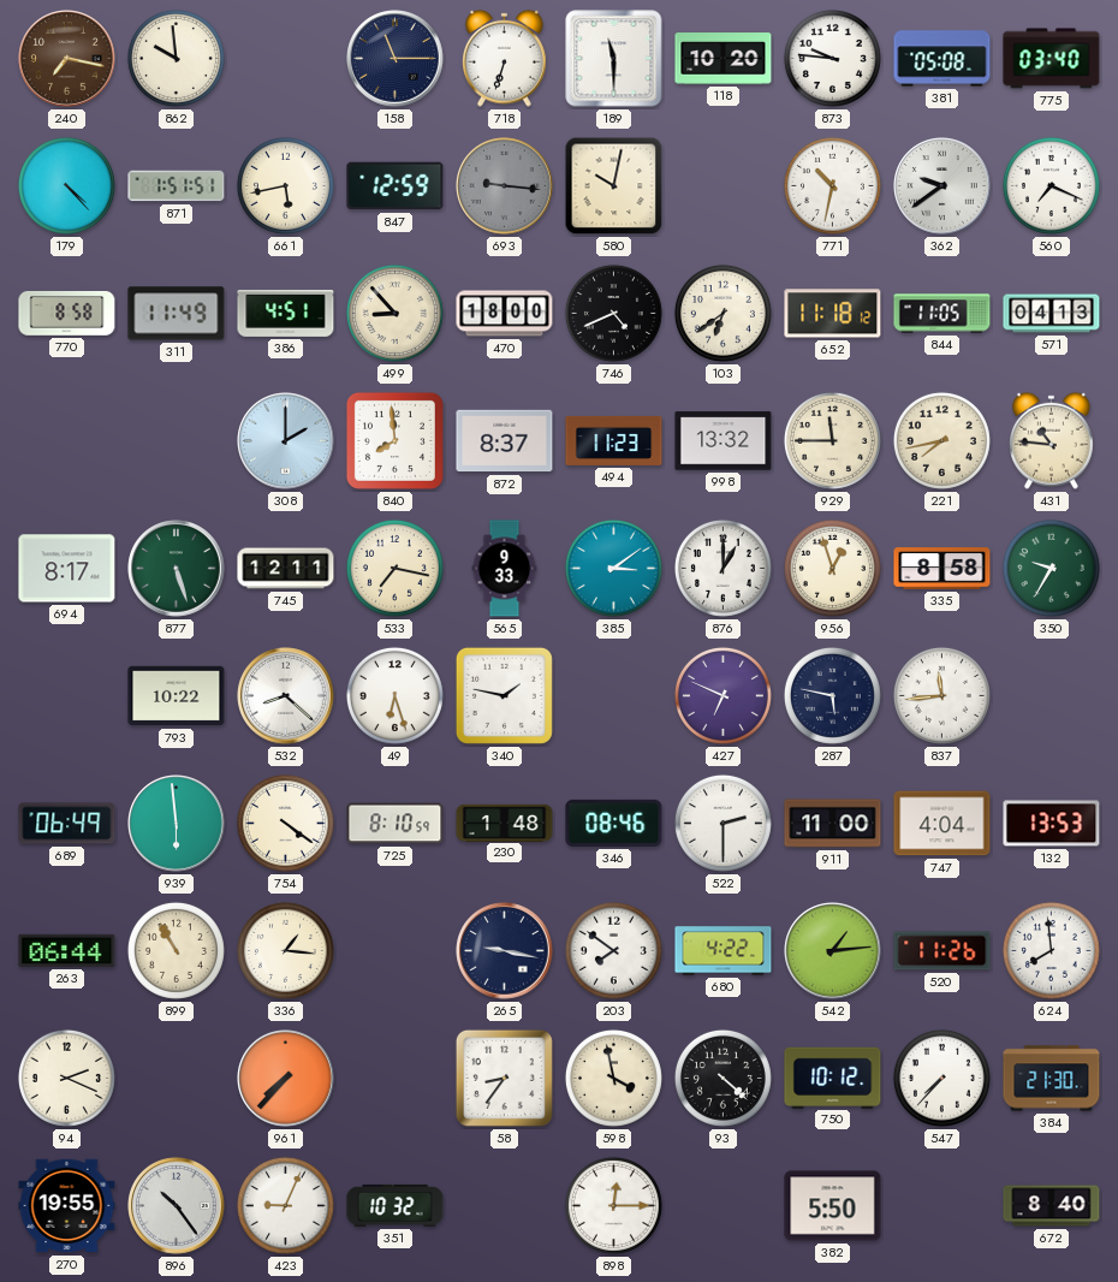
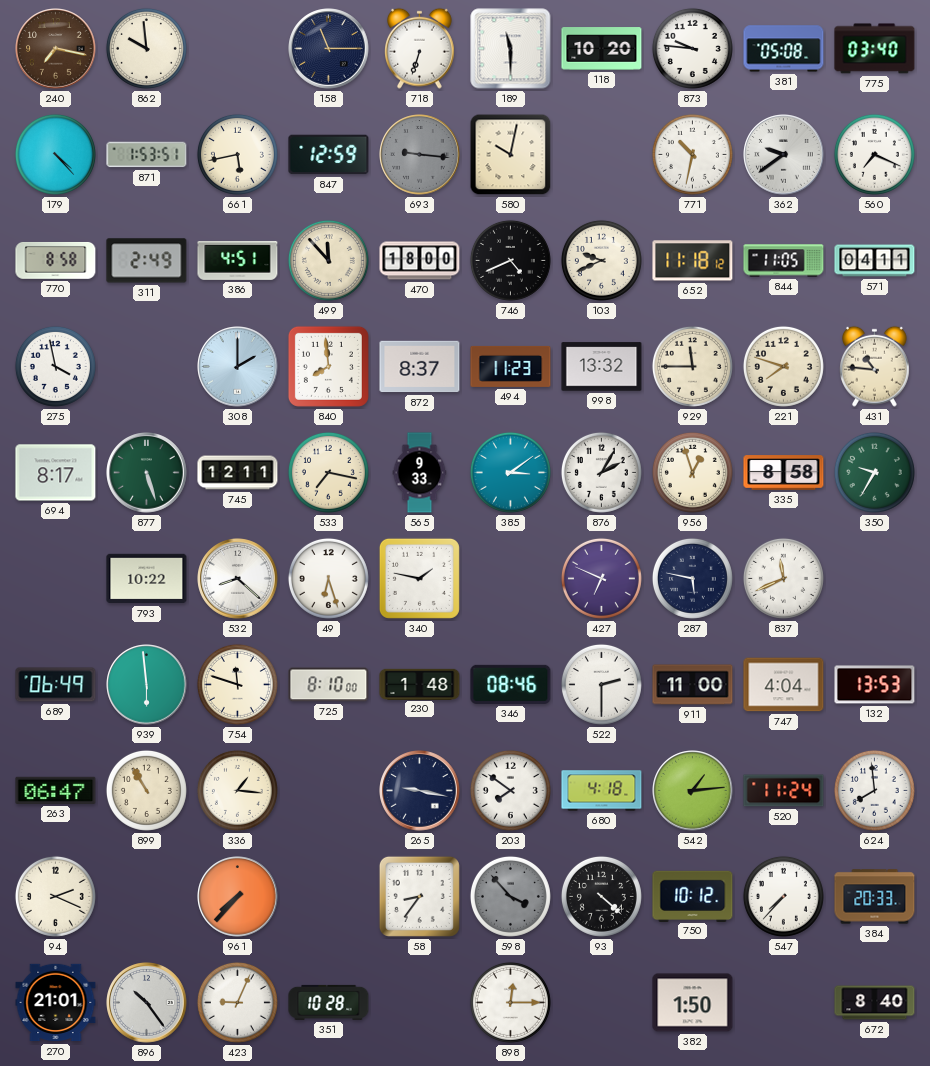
871: 1:51 -> 1:53 (147, 155)
311: 11:49 -> 2:49 (147, 261)
499: 8:53 -> 11:53 (328, 260)
103: 6:39 -> 9:41 (601, 260)
571: 04:13 -> 04:11 (875, 261)
275: none -> 3:58 (55, 366)
221: 7:43 -> 7:48 (783, 366)
876: 1:00 -> 2:05 (601, 472)
837: 11:44 -> 11:41 (783, 578)
754: 4:21 -> 11:48 (237, 684)
725: 8:10:59 -> 8:10:00 (329, 685)
263: 06:44 -> 06:47 (56, 790)
680: 4:22 -> 4:18 (602, 791)
520: 11:26 -> 11:24 (784, 791)
598: 3:58 -> 3:53 (510, 896)
598 dial: cream -> grey (510, 896)
384: 21:30 -> 20:33 (875, 897)
270: 19:55 -> 21:01 (56, 1003)
351: 10:32 -> 10:28 (329, 1002)
382: 5:50 -> 1:50 (693, 1003)
